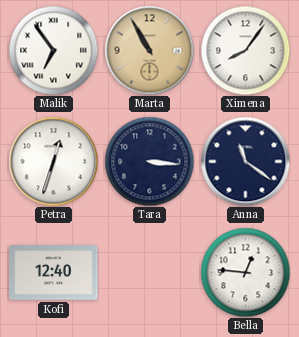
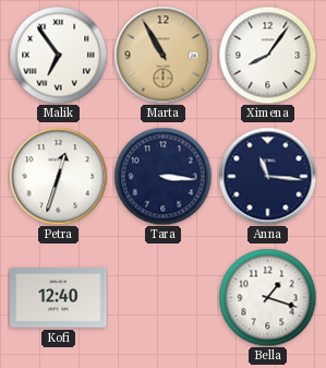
Anna: 11:21 -> 11:16 (267, 176)
Bella: 12:46 -> 1:18 (267, 297)
